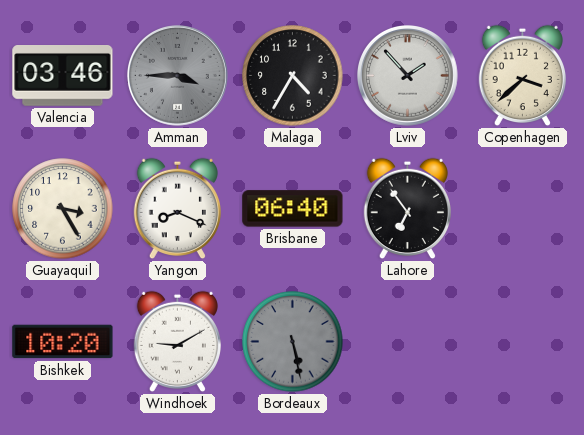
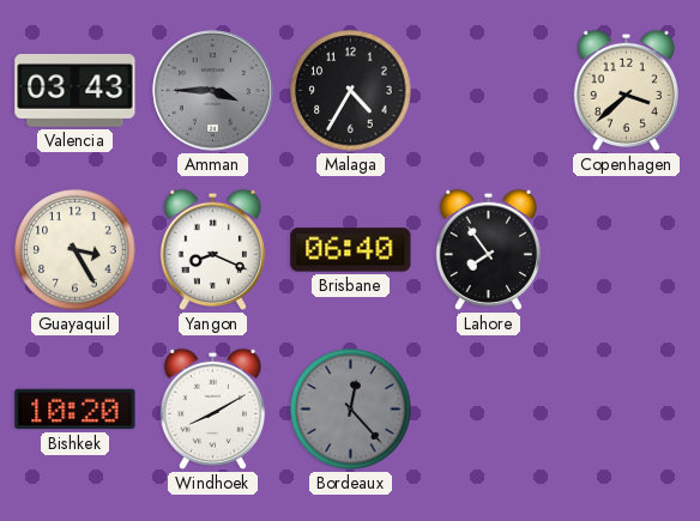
Valencia: 03:46 -> 03:43 (76, 91)
Lviv: 1:53 -> none (408, 76)
Lahore: 6:54 -> 7:54 (488, 250)
Windhoek: 9:10 -> 8:10 (212, 410)
Bordeaux: 5:28 -> 12:23 (351, 410)
